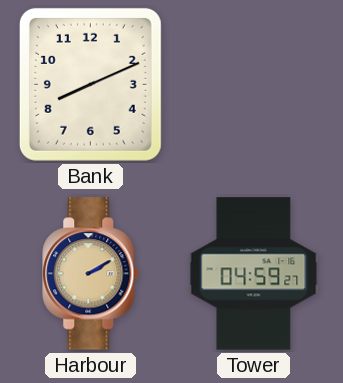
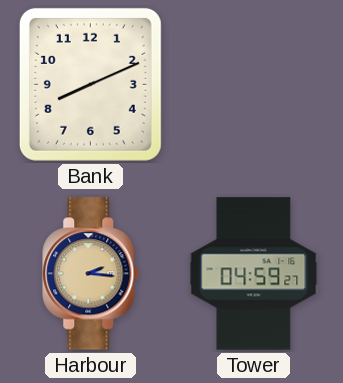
Harbour: 2:10 -> 2:16 (91, 274)
